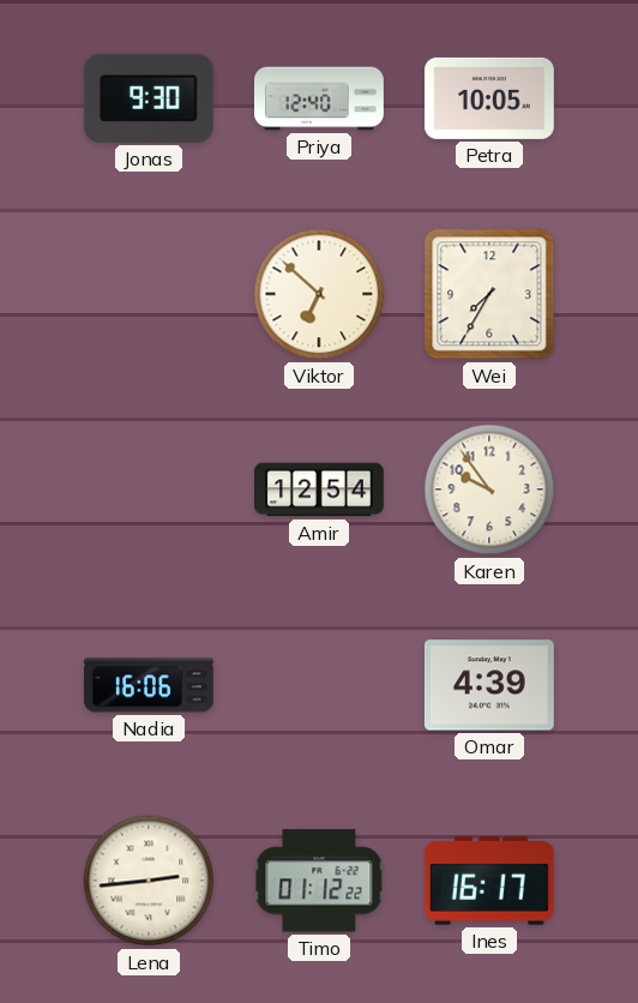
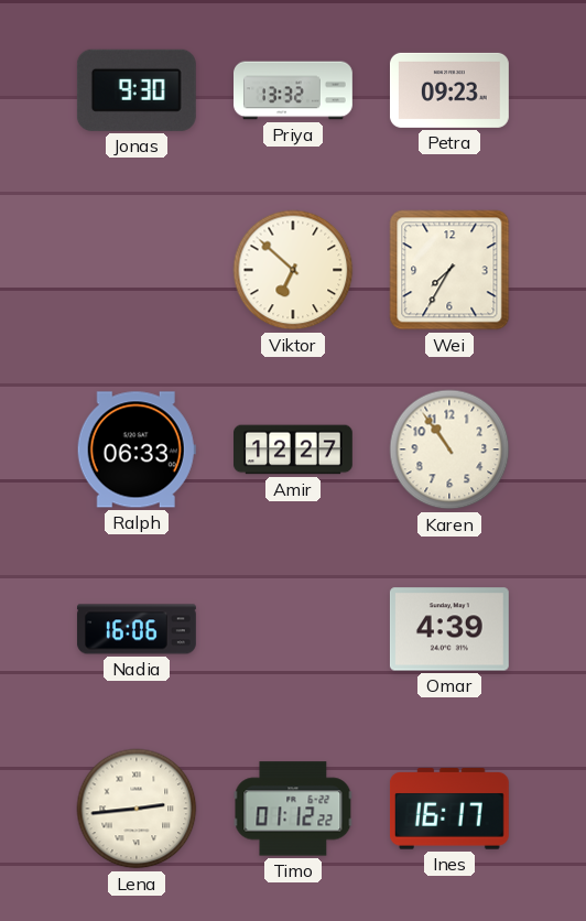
Priya: 12:40 -> 13:32 (294, 90)
Petra: 10:05 -> 09:23 (449, 90)
Ralph: none -> 06:33 (137, 449)
Amir: 12:54 -> 12:27 (294, 449)
Karen: 9:54 -> 10:54 (449, 449)
